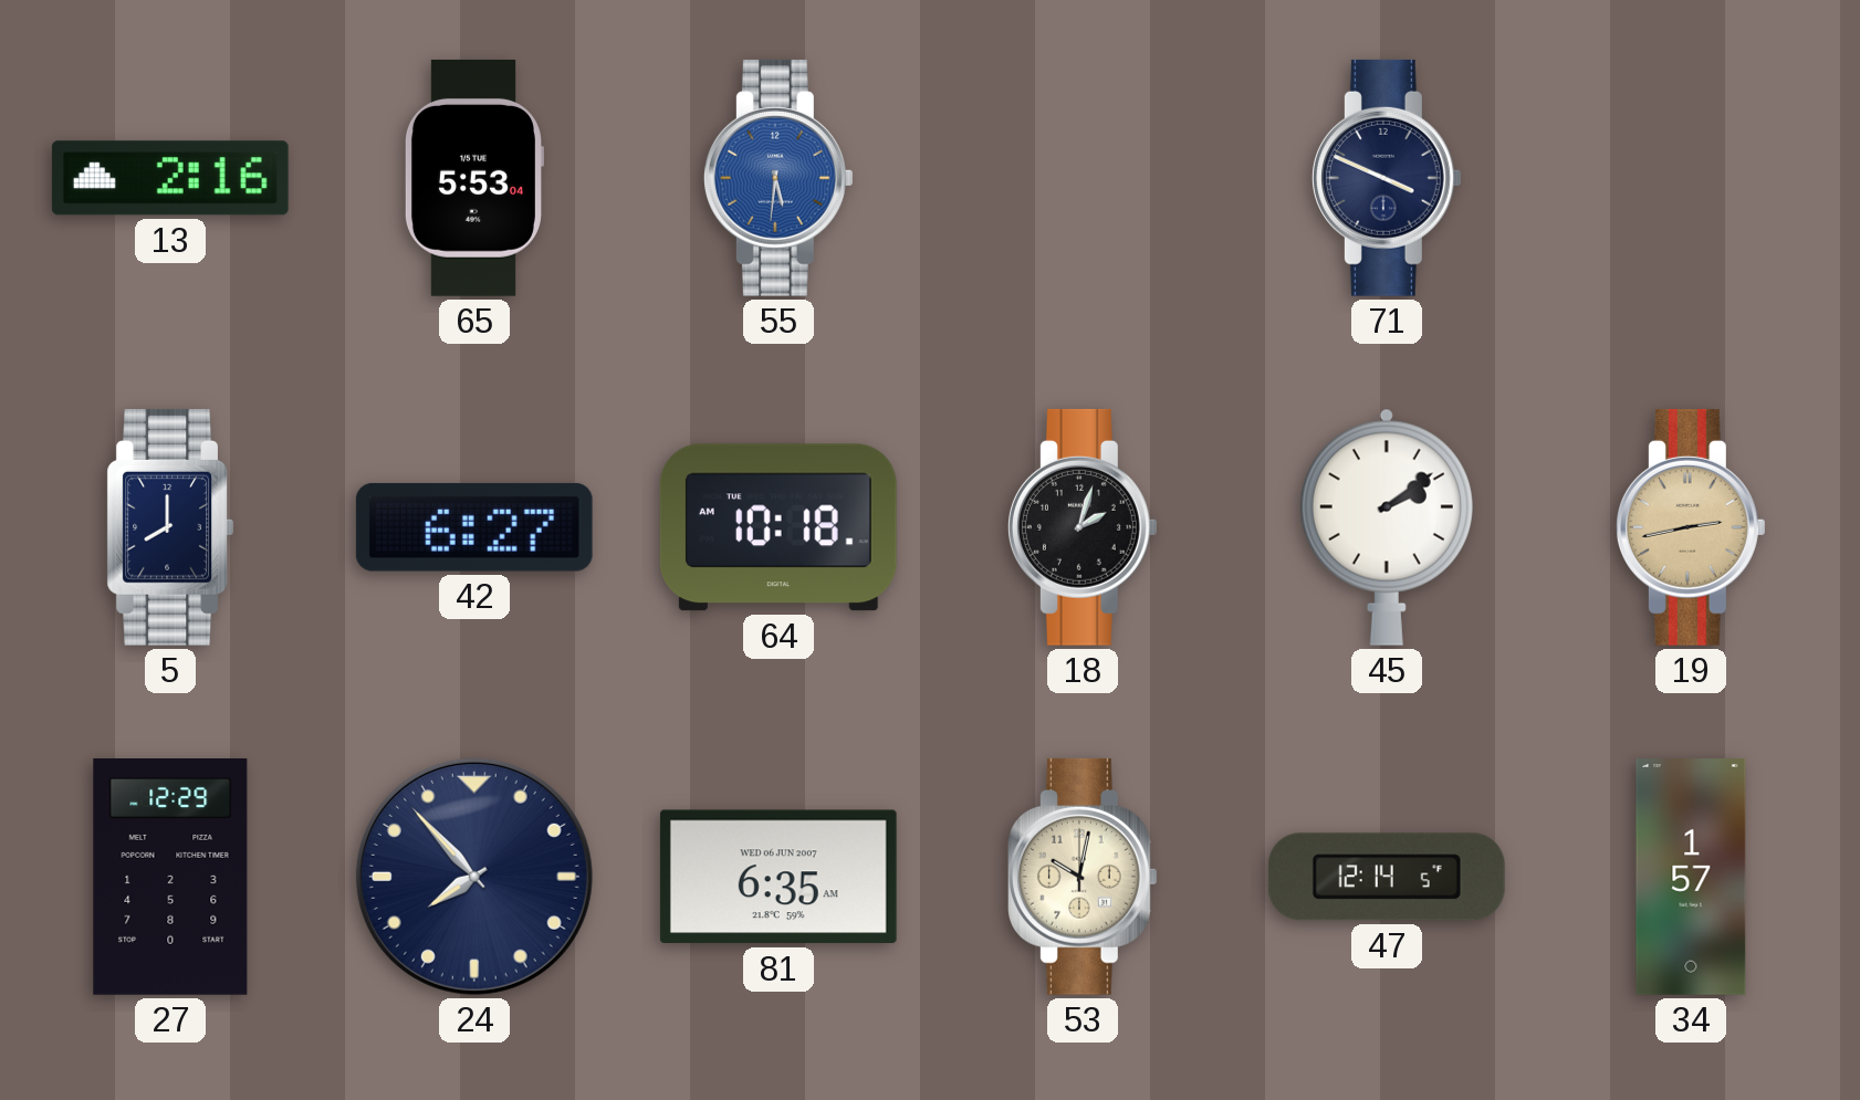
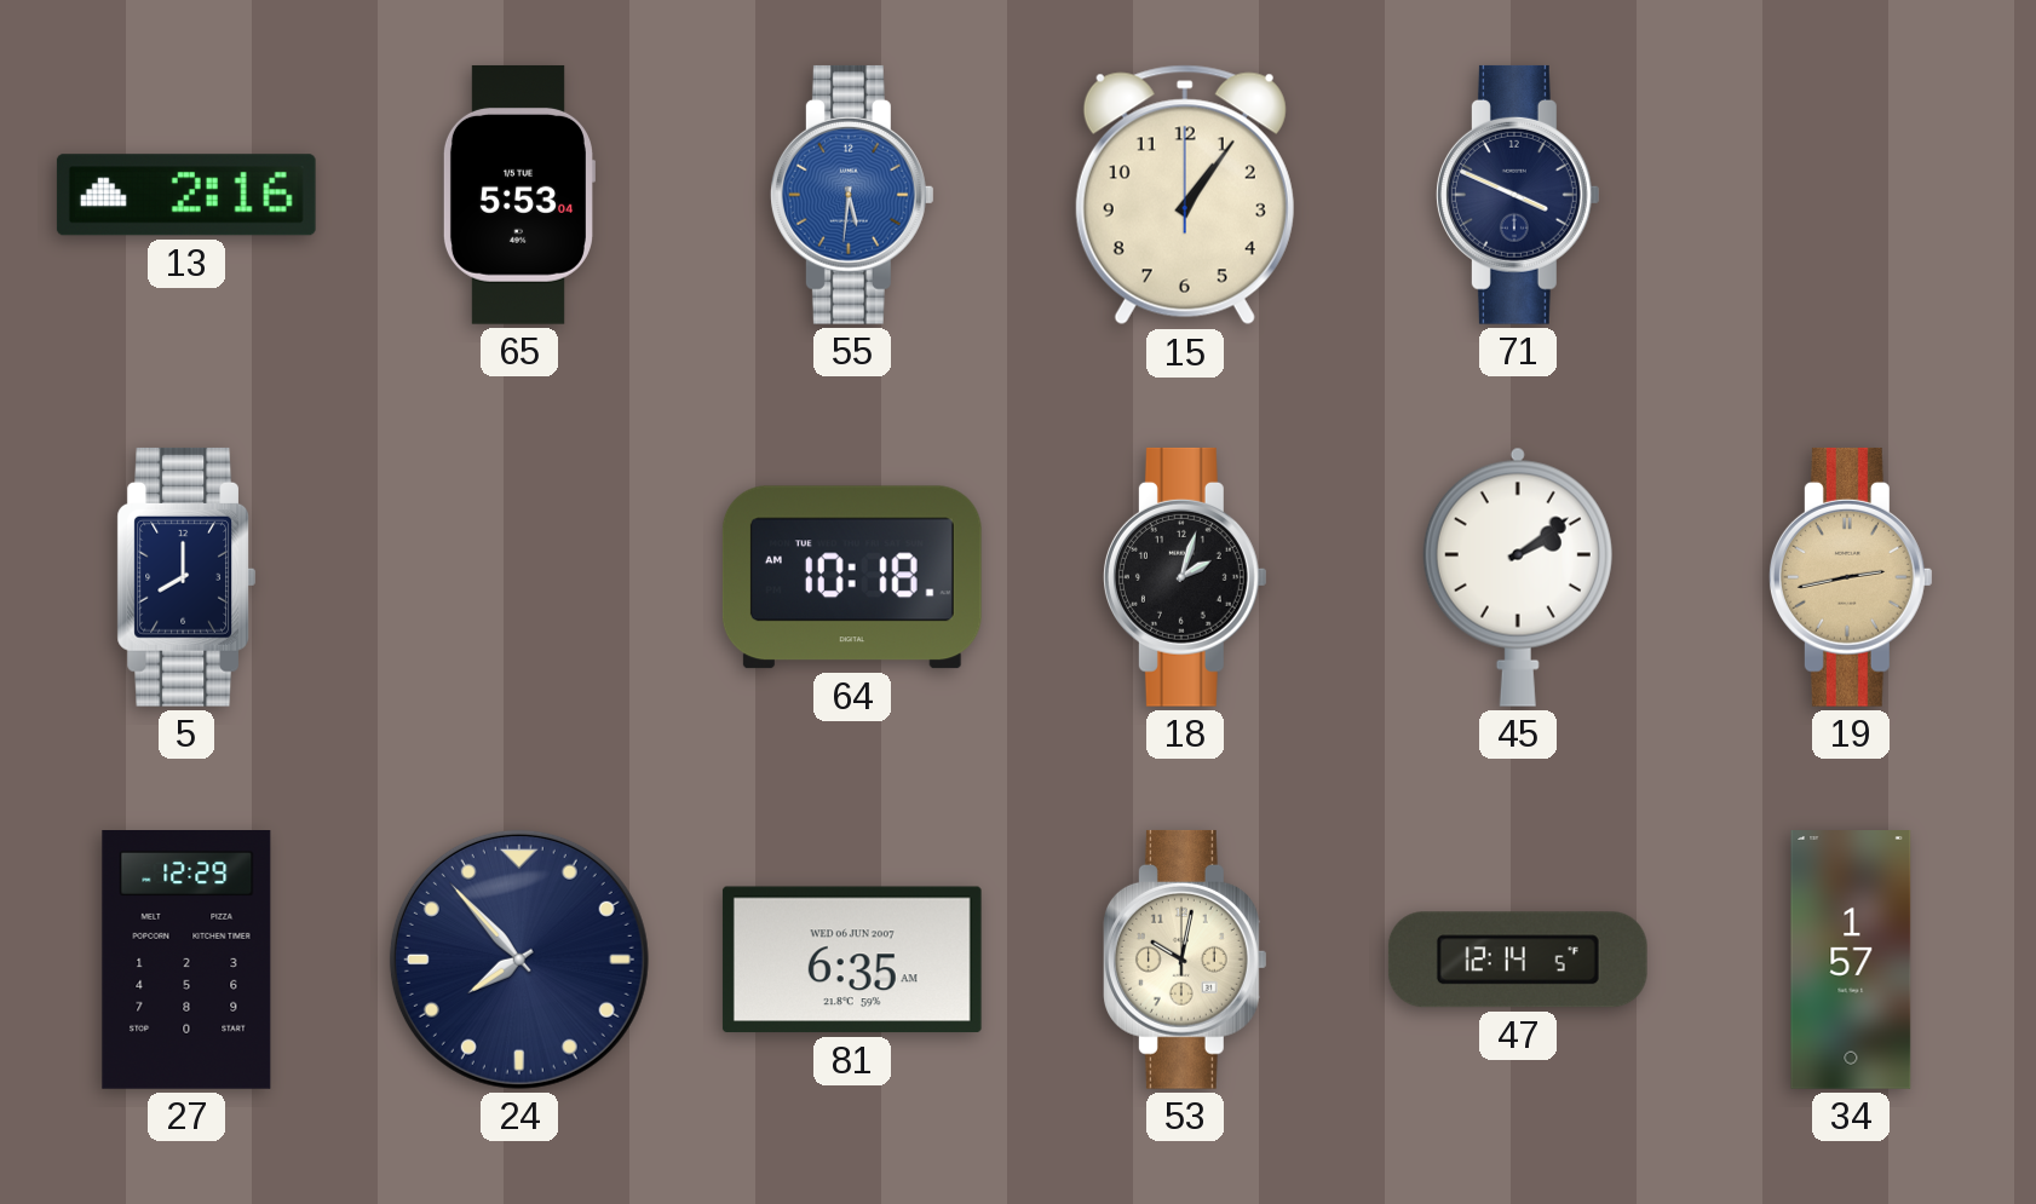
15: none -> 1:06 (1185, 195)
42: 6:27 -> none (474, 527)
